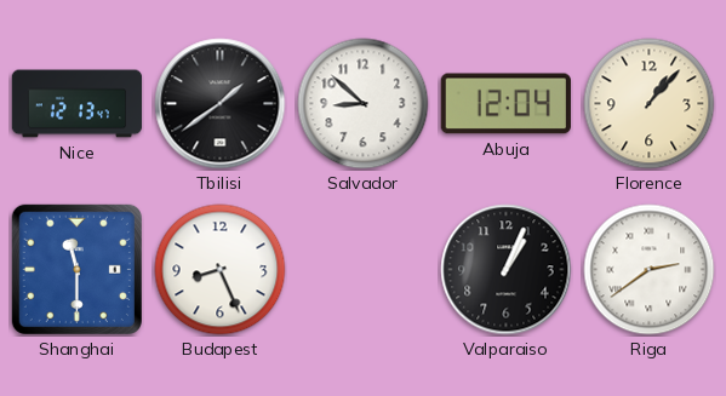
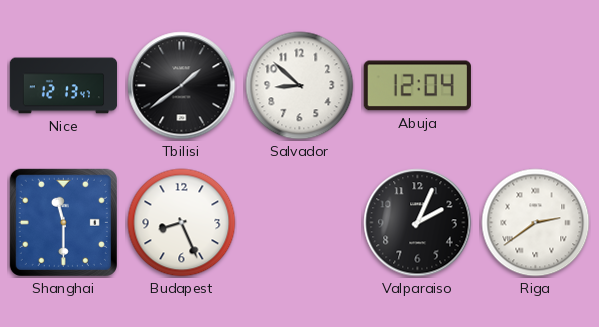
Florence: 1:07 -> none (650, 104)
Valparaiso: 1:04 -> 2:04 (418, 223)
